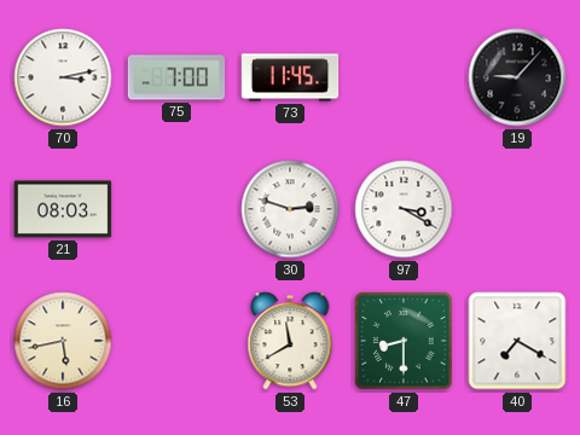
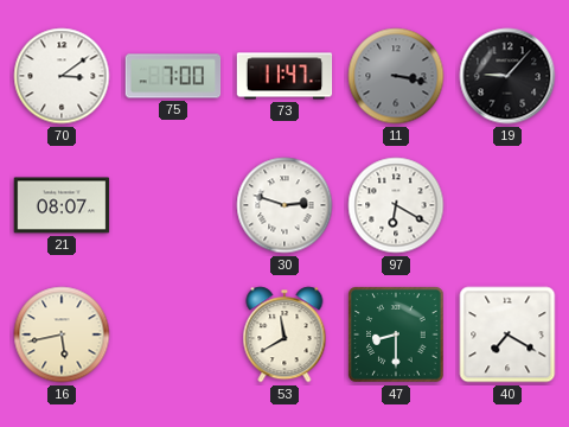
70: 3:13 -> 3:09 (62, 76)
73: 11:45 -> 11:47 (284, 76)
11: none -> 3:17 (396, 76)
21: 08:03 -> 08:07 (62, 205)
97: 3:20 -> 6:20 (396, 205)
